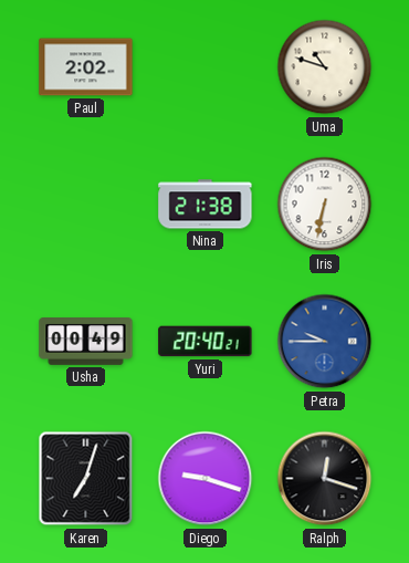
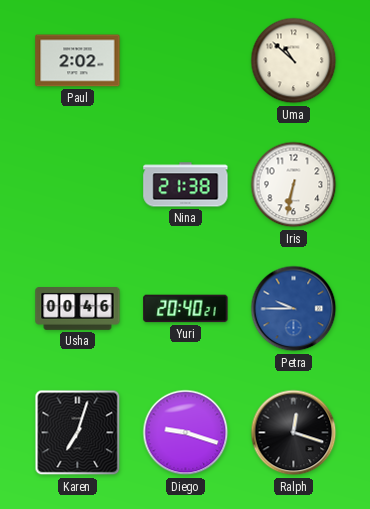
Uma: 10:48 -> 10:52 (294, 61)
Usha: 00:49 -> 00:46 (78, 309)
